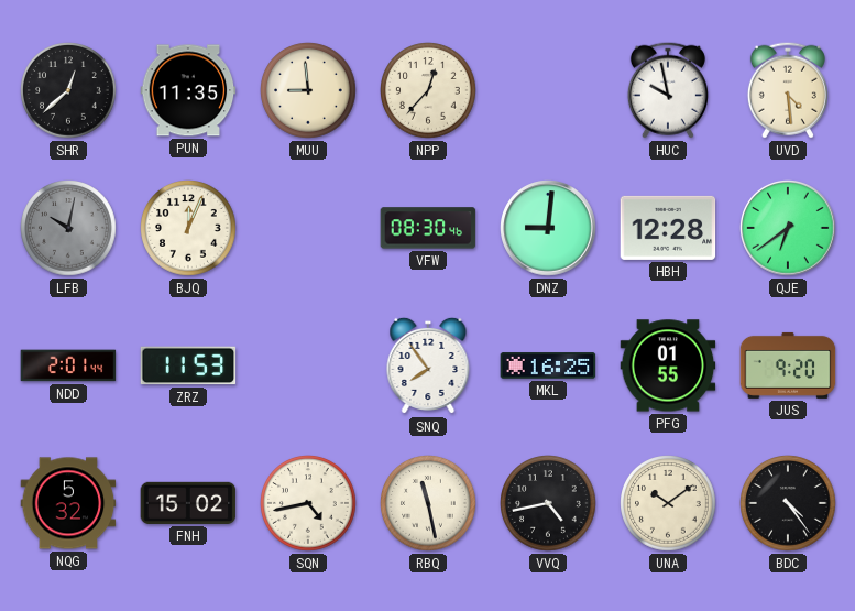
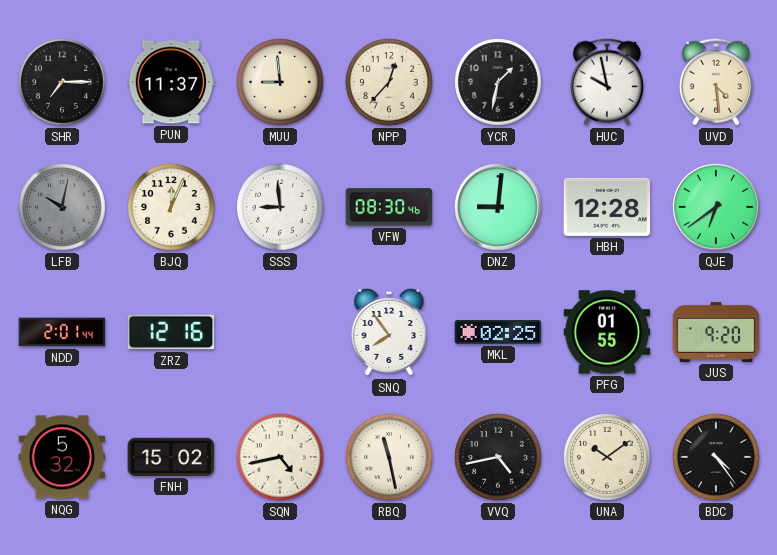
SHR: 12:38 -> 7:15 (62, 82)
PUN: 11:35 -> 11:37 (171, 82)
YCR: none -> 1:32 (498, 82)
SSS: none -> 8:59 (280, 207)
ZRZ: 11:53 -> 12:16 (171, 332)
MKL: 16:25 -> 02:25 (498, 332)
